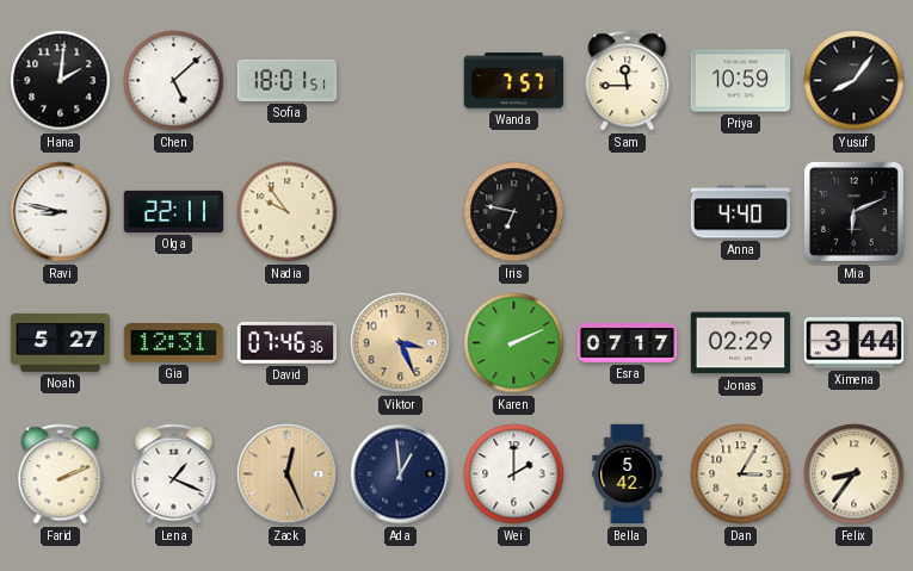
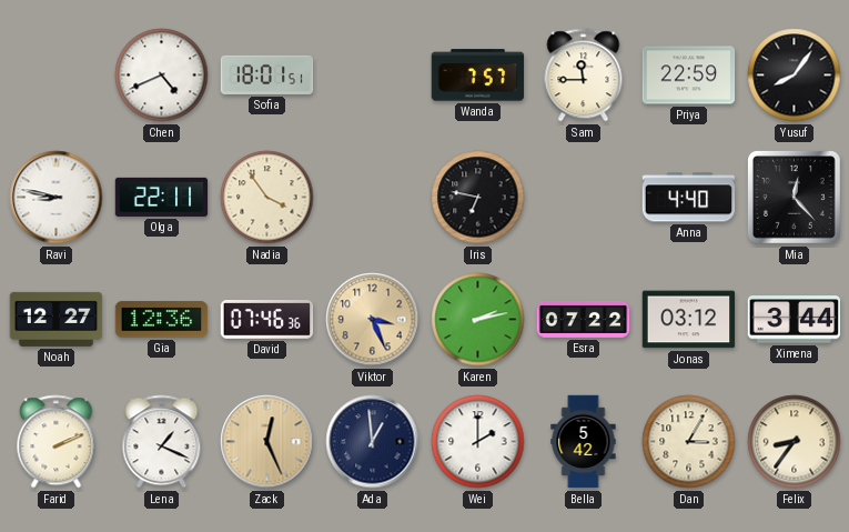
Hana: 2:01 -> none (61, 81)
Chen: 5:08 -> 4:41 (162, 76)
Priya: 10:59 -> 22:59 (689, 76)
Nadia: 9:54 -> 3:54 (267, 198)
Mia: 6:11 -> 12:23 (794, 197)
Noah: 5:27 -> 12:27 (57, 319)
Gia: 12:31 -> 12:36 (162, 320)
Karen: 2:11 -> 2:13 (478, 320)
Esra: 07:17 -> 07:22 (584, 319)
Jonas: 02:29 -> 03:12 (689, 320)
